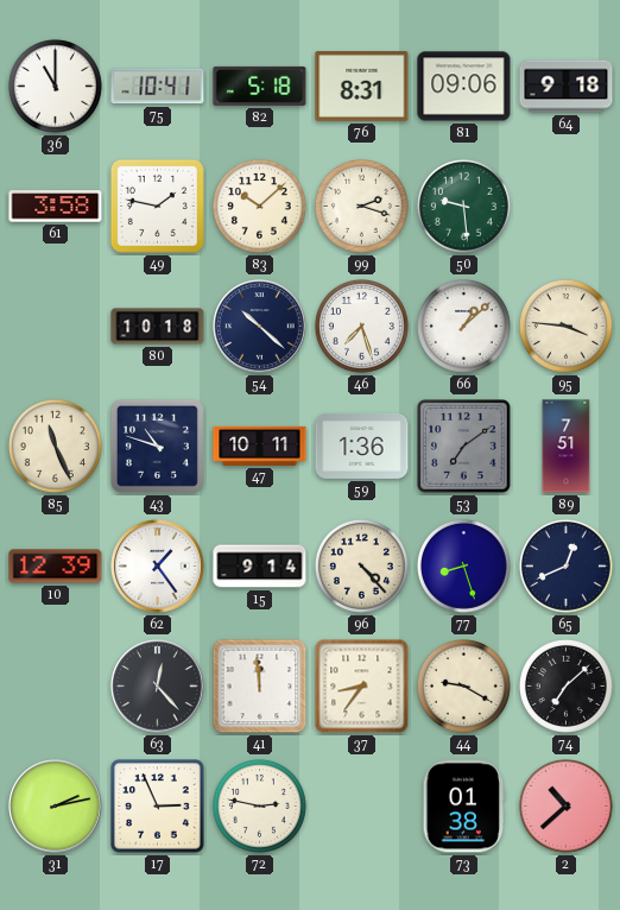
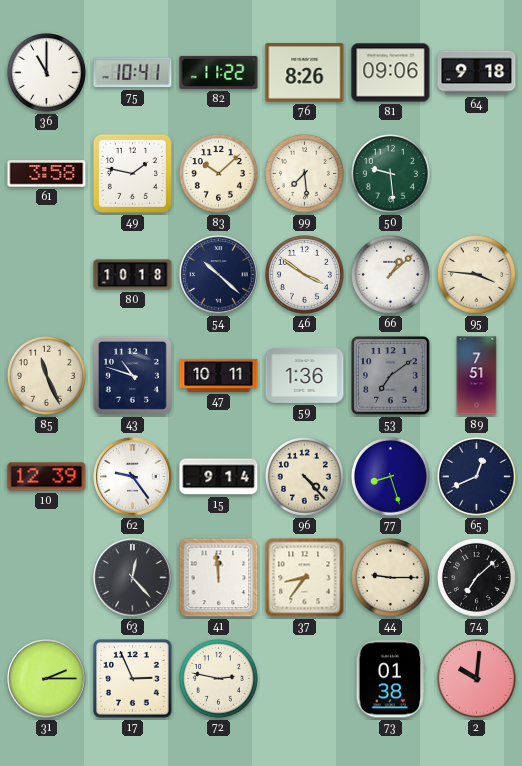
82: 5:18 -> 11:22 (219, 72)
76: 8:31 -> 8:26 (305, 73)
99: 2:18 -> 7:29 (304, 173)
46: 7:27 -> 3:51 (304, 274)
62: 1:24 -> 9:24 (133, 477)
44: 9:20 -> 9:15 (390, 577)
31: 2:13 -> 2:15 (47, 679)
2: 10:38 -> 10:01 (476, 678)
